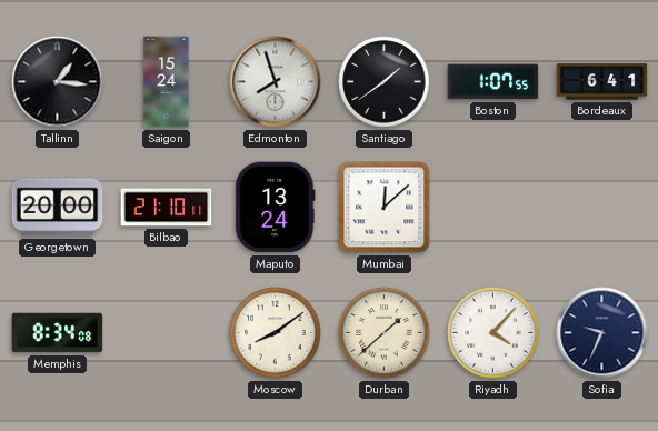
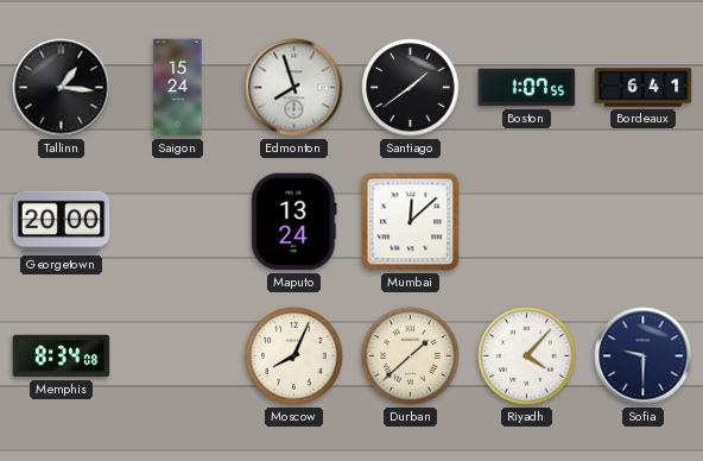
Bilbao: 21:10 -> none (167, 208)
Moscow: 8:09 -> 8:04 (294, 356)
Sofia: 9:34 -> 9:30 (644, 356)
